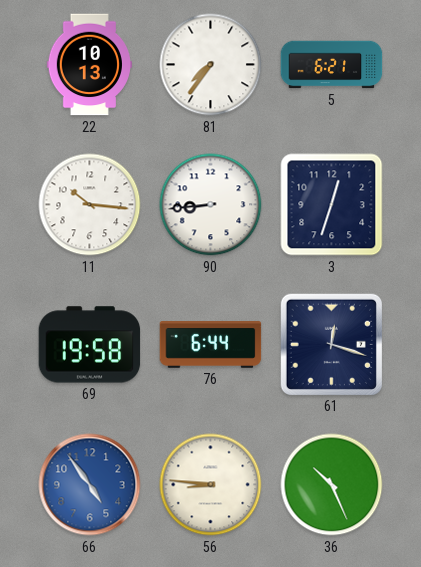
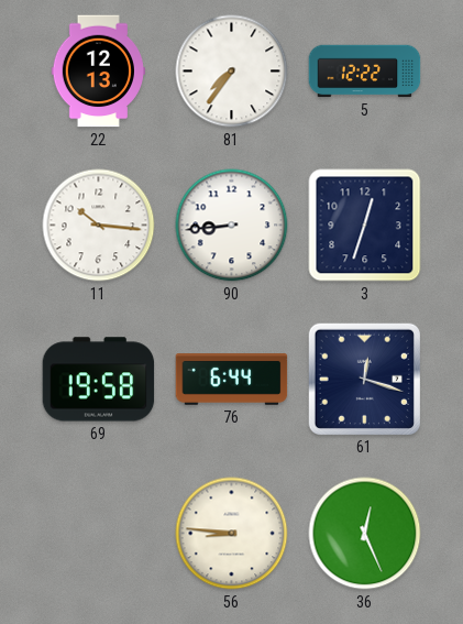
22: 10:13 -> 12:13 (98, 72)
5: 6:21 -> 12:22 (365, 72)
66: 4:54 -> none (90, 485)
36: 10:26 -> 12:26 (365, 534)
